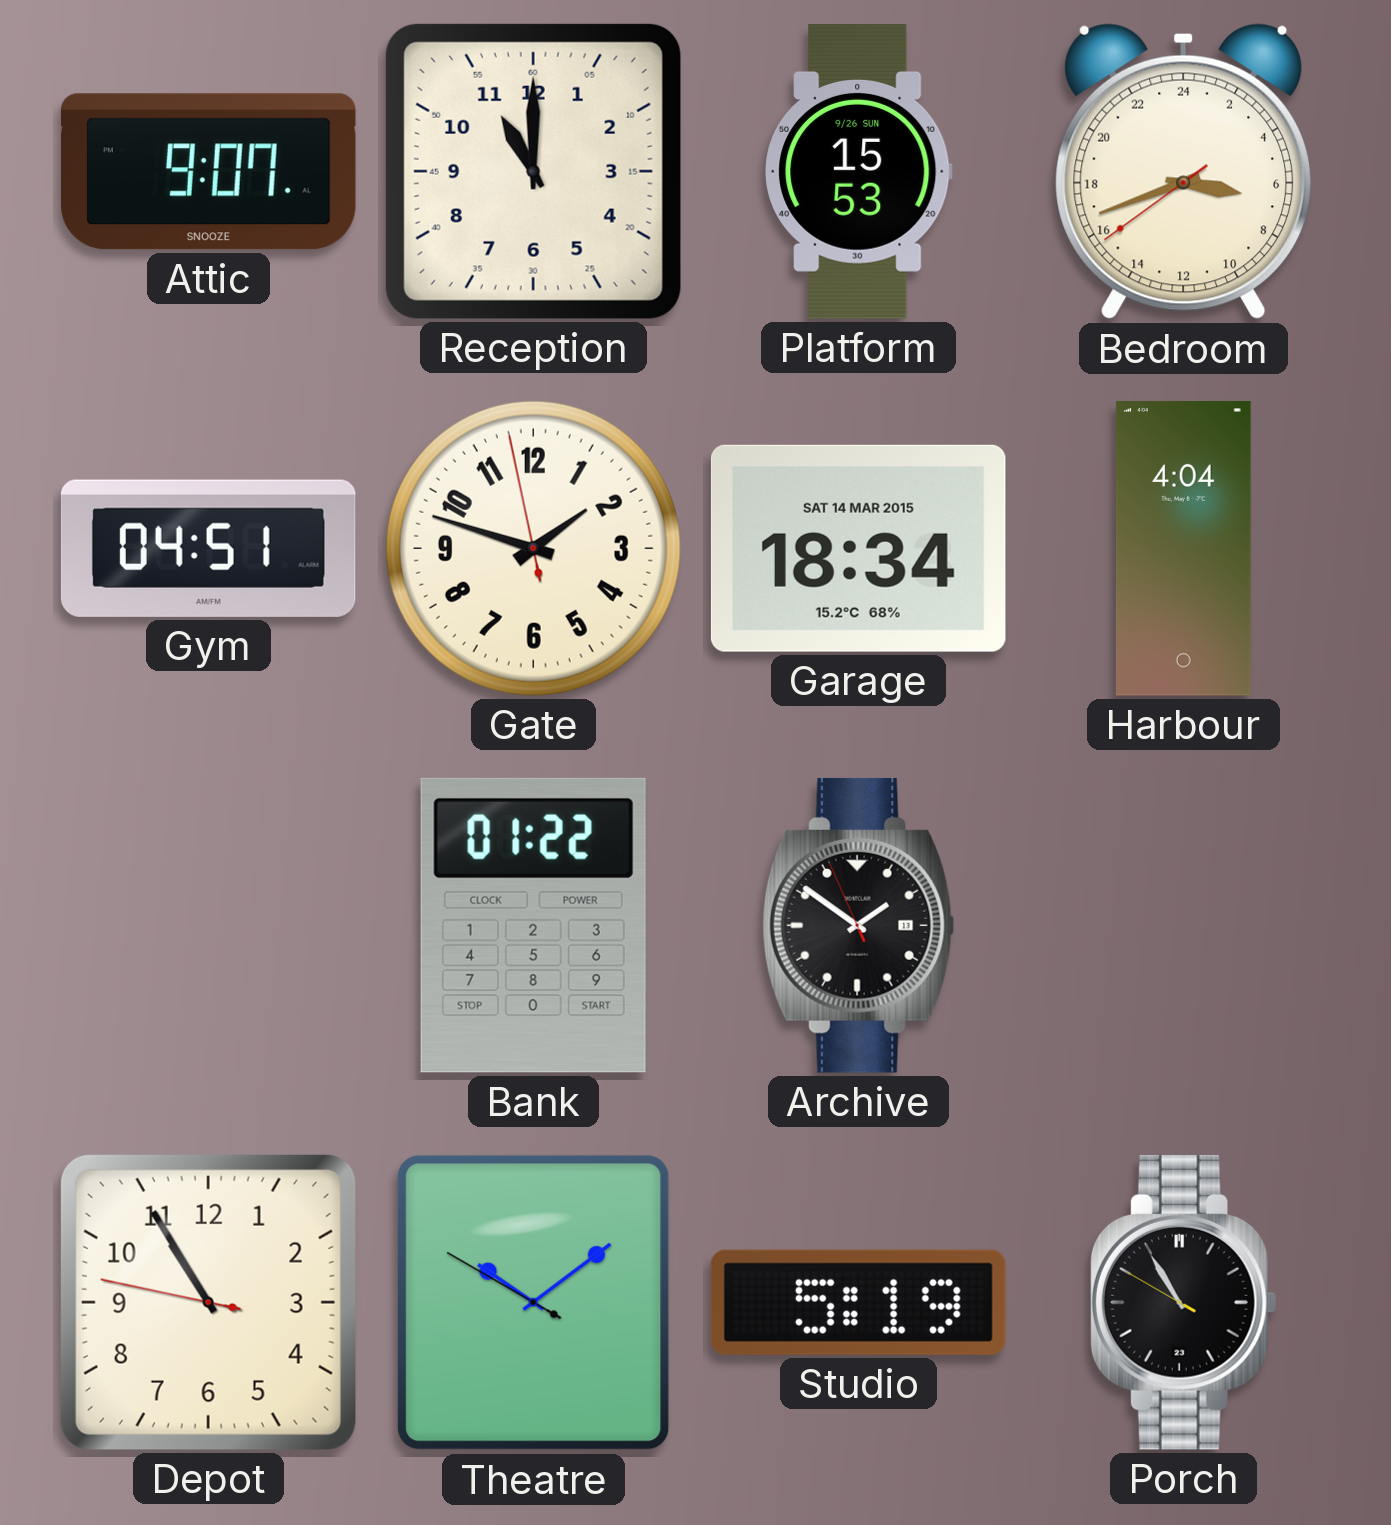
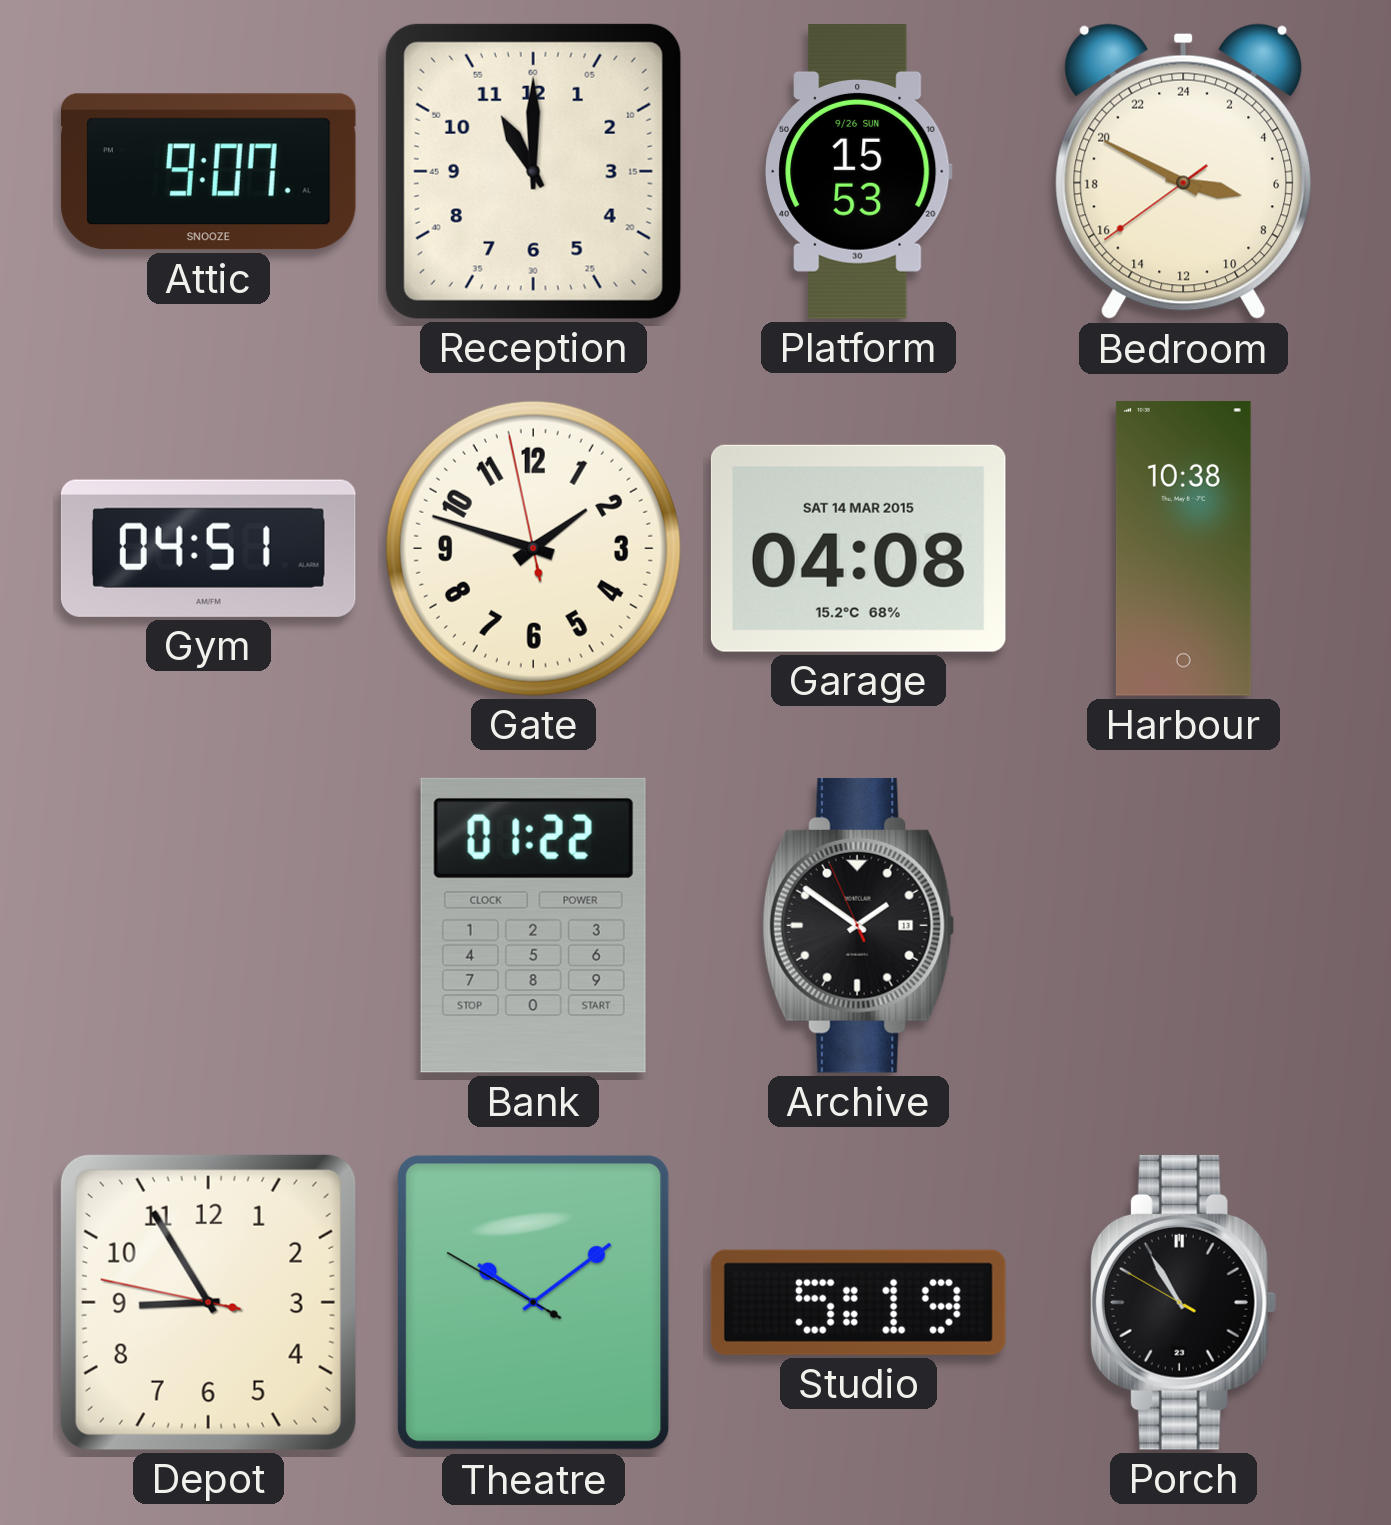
Bedroom: 6:41 -> 6:49 (1183, 172)
Garage: 18:34 -> 04:08 (858, 548)
Harbour: 4:04 -> 10:38 (1183, 549)
Depot: 10:54 -> 8:54 (208, 1302)
